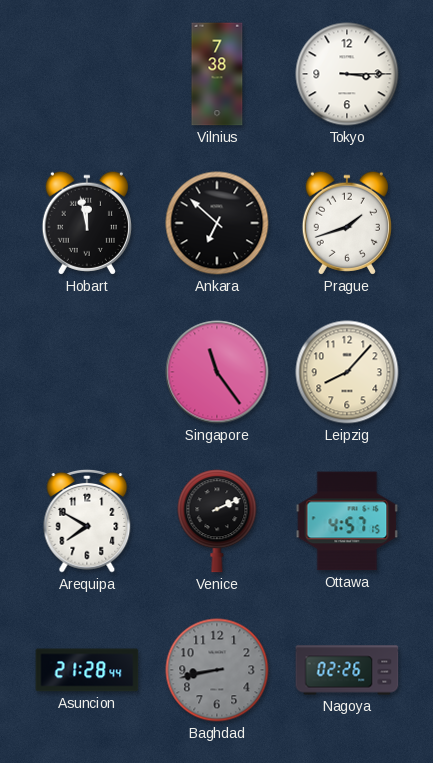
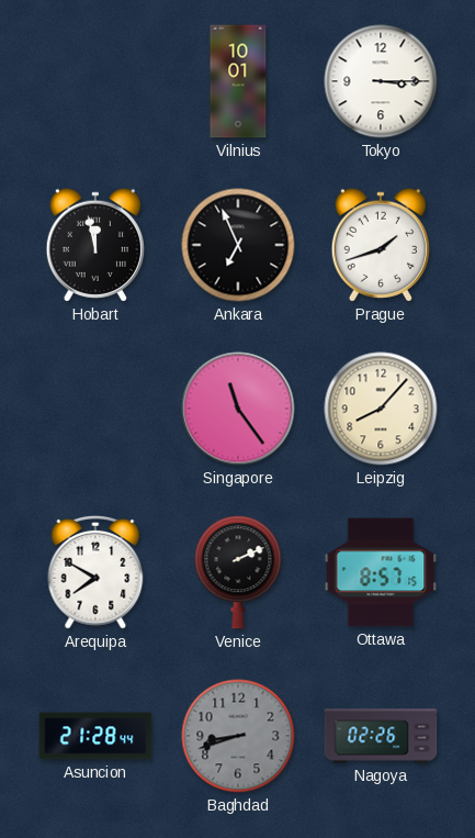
Vilnius: 7:38 -> 10:01 (238, 81)
Ankara: 6:52 -> 6:56 (238, 245)
Ottawa: 4:57 -> 8:57 (381, 572)
Baghdad: 8:43 -> 8:42 (238, 736)
